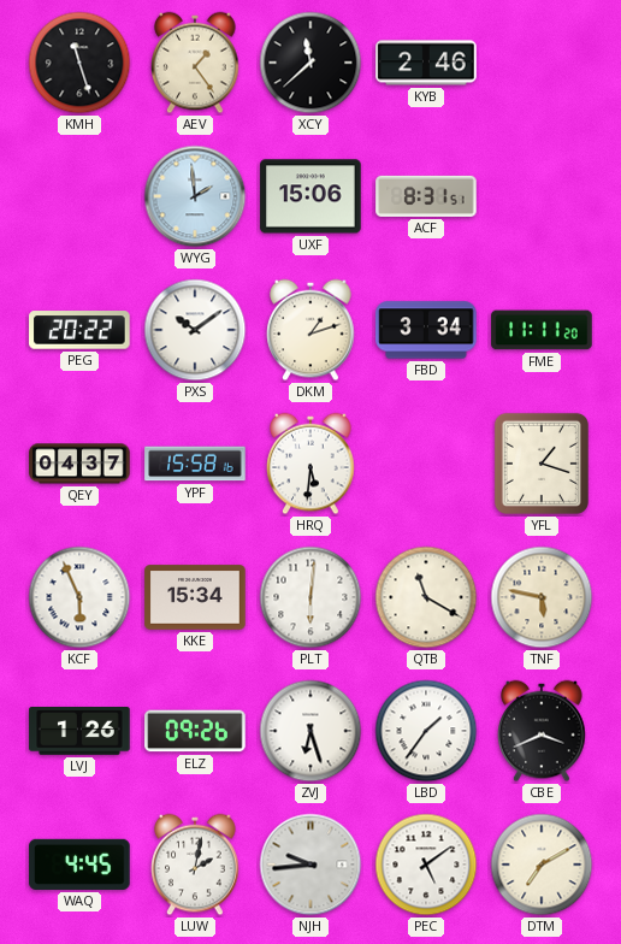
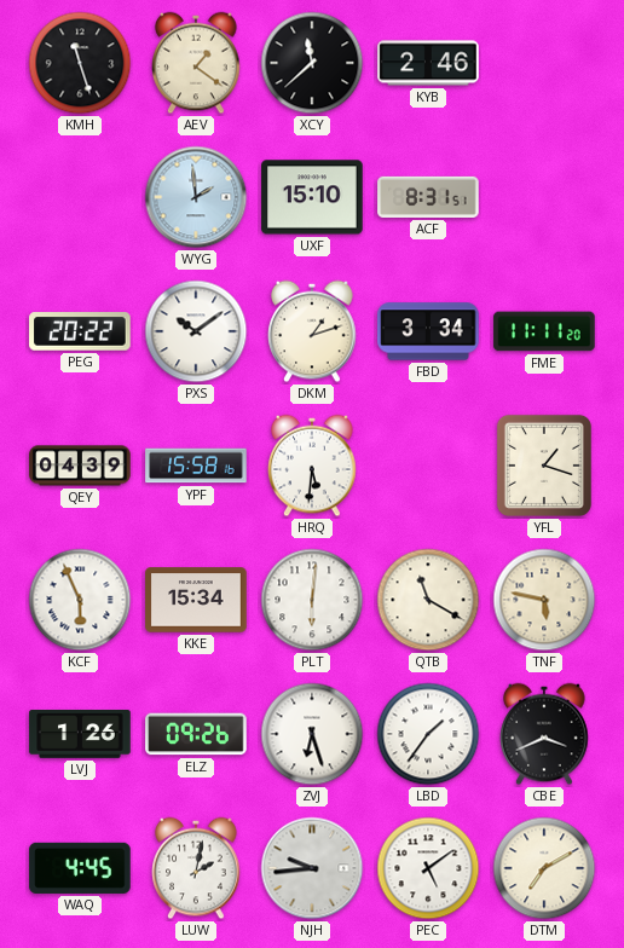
AEV: 1:24 -> 1:21 (196, 63)
UXF: 15:06 -> 15:10 (312, 197)
QEY: 04:37 -> 04:39 (80, 466)
